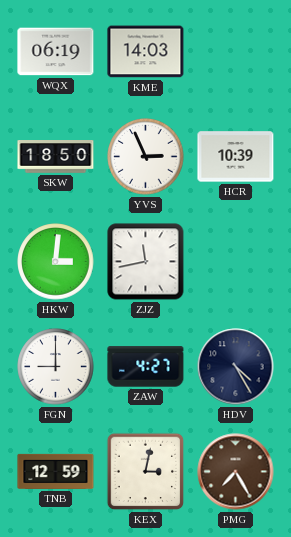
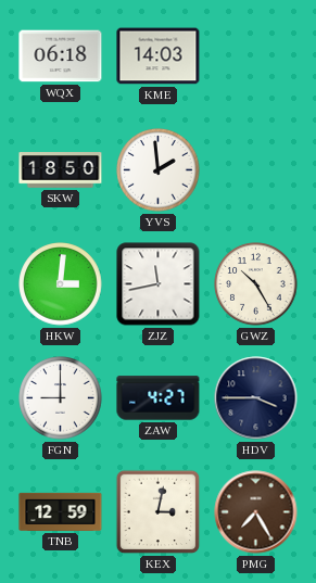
WQX: 06:19 -> 06:18 (61, 56)
YVS: 2:56 -> 1:59 (159, 170)
HCR: 10:39 -> none (236, 157)
GWZ: none -> 10:25 (256, 284)
HDV: 4:25 -> 3:45 (256, 398)
